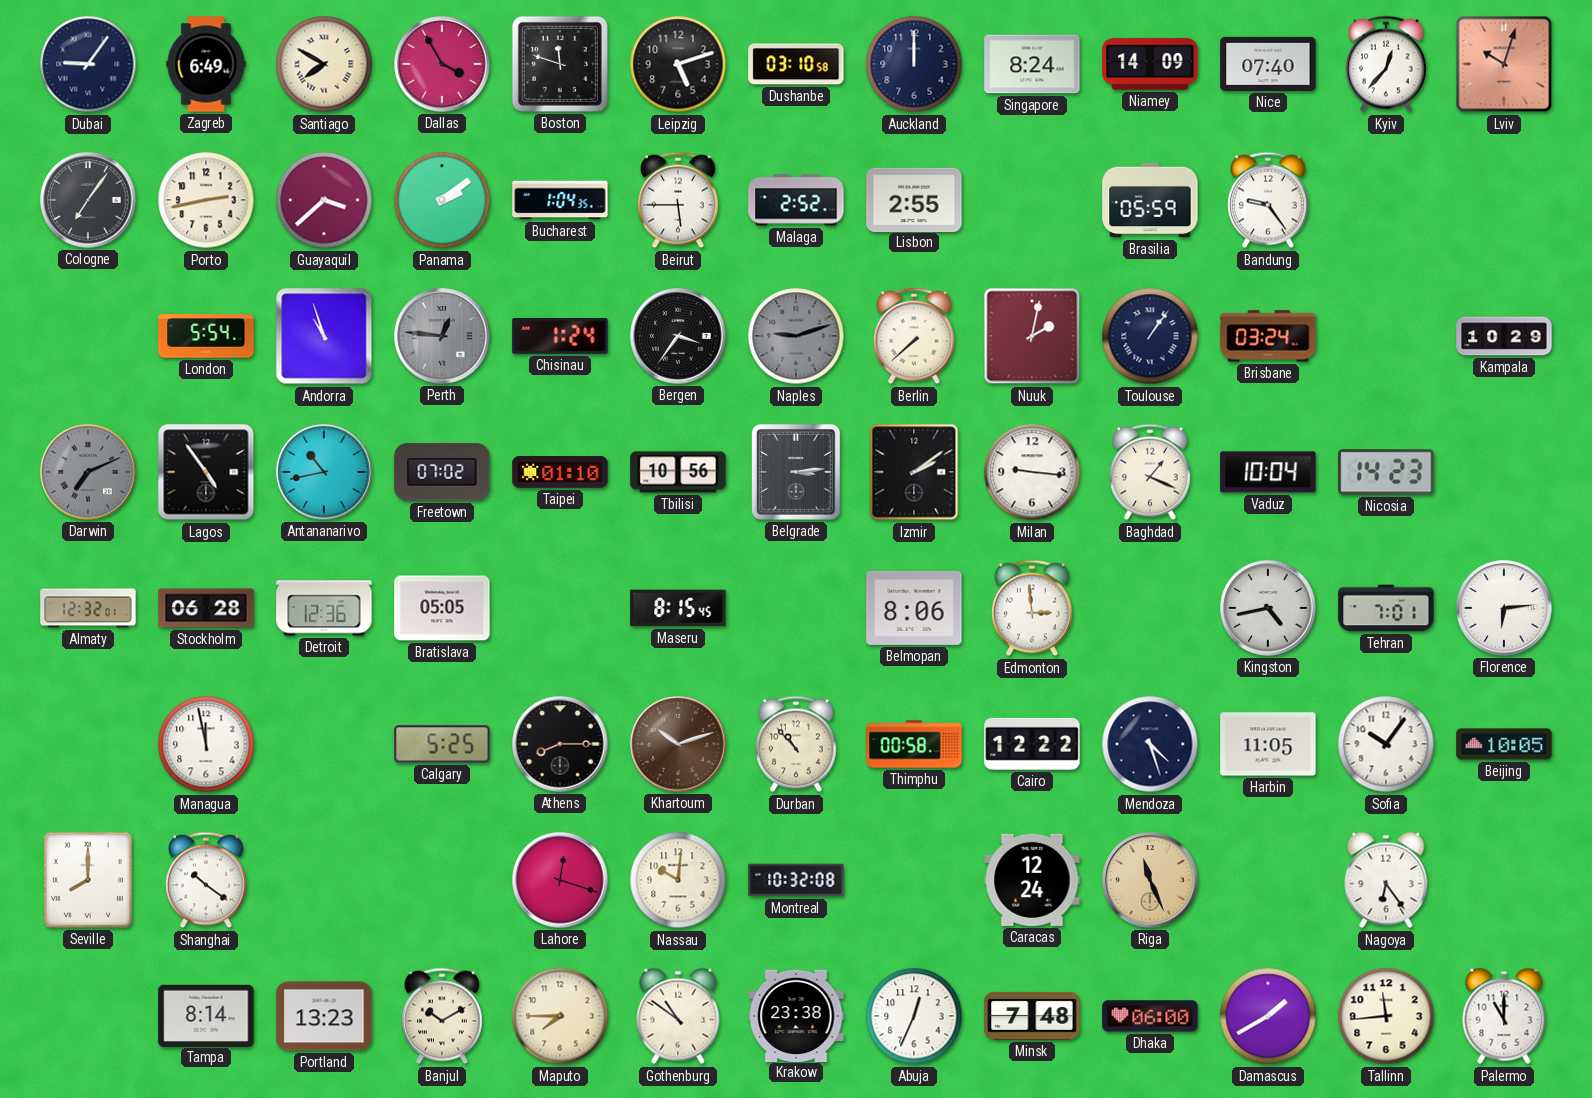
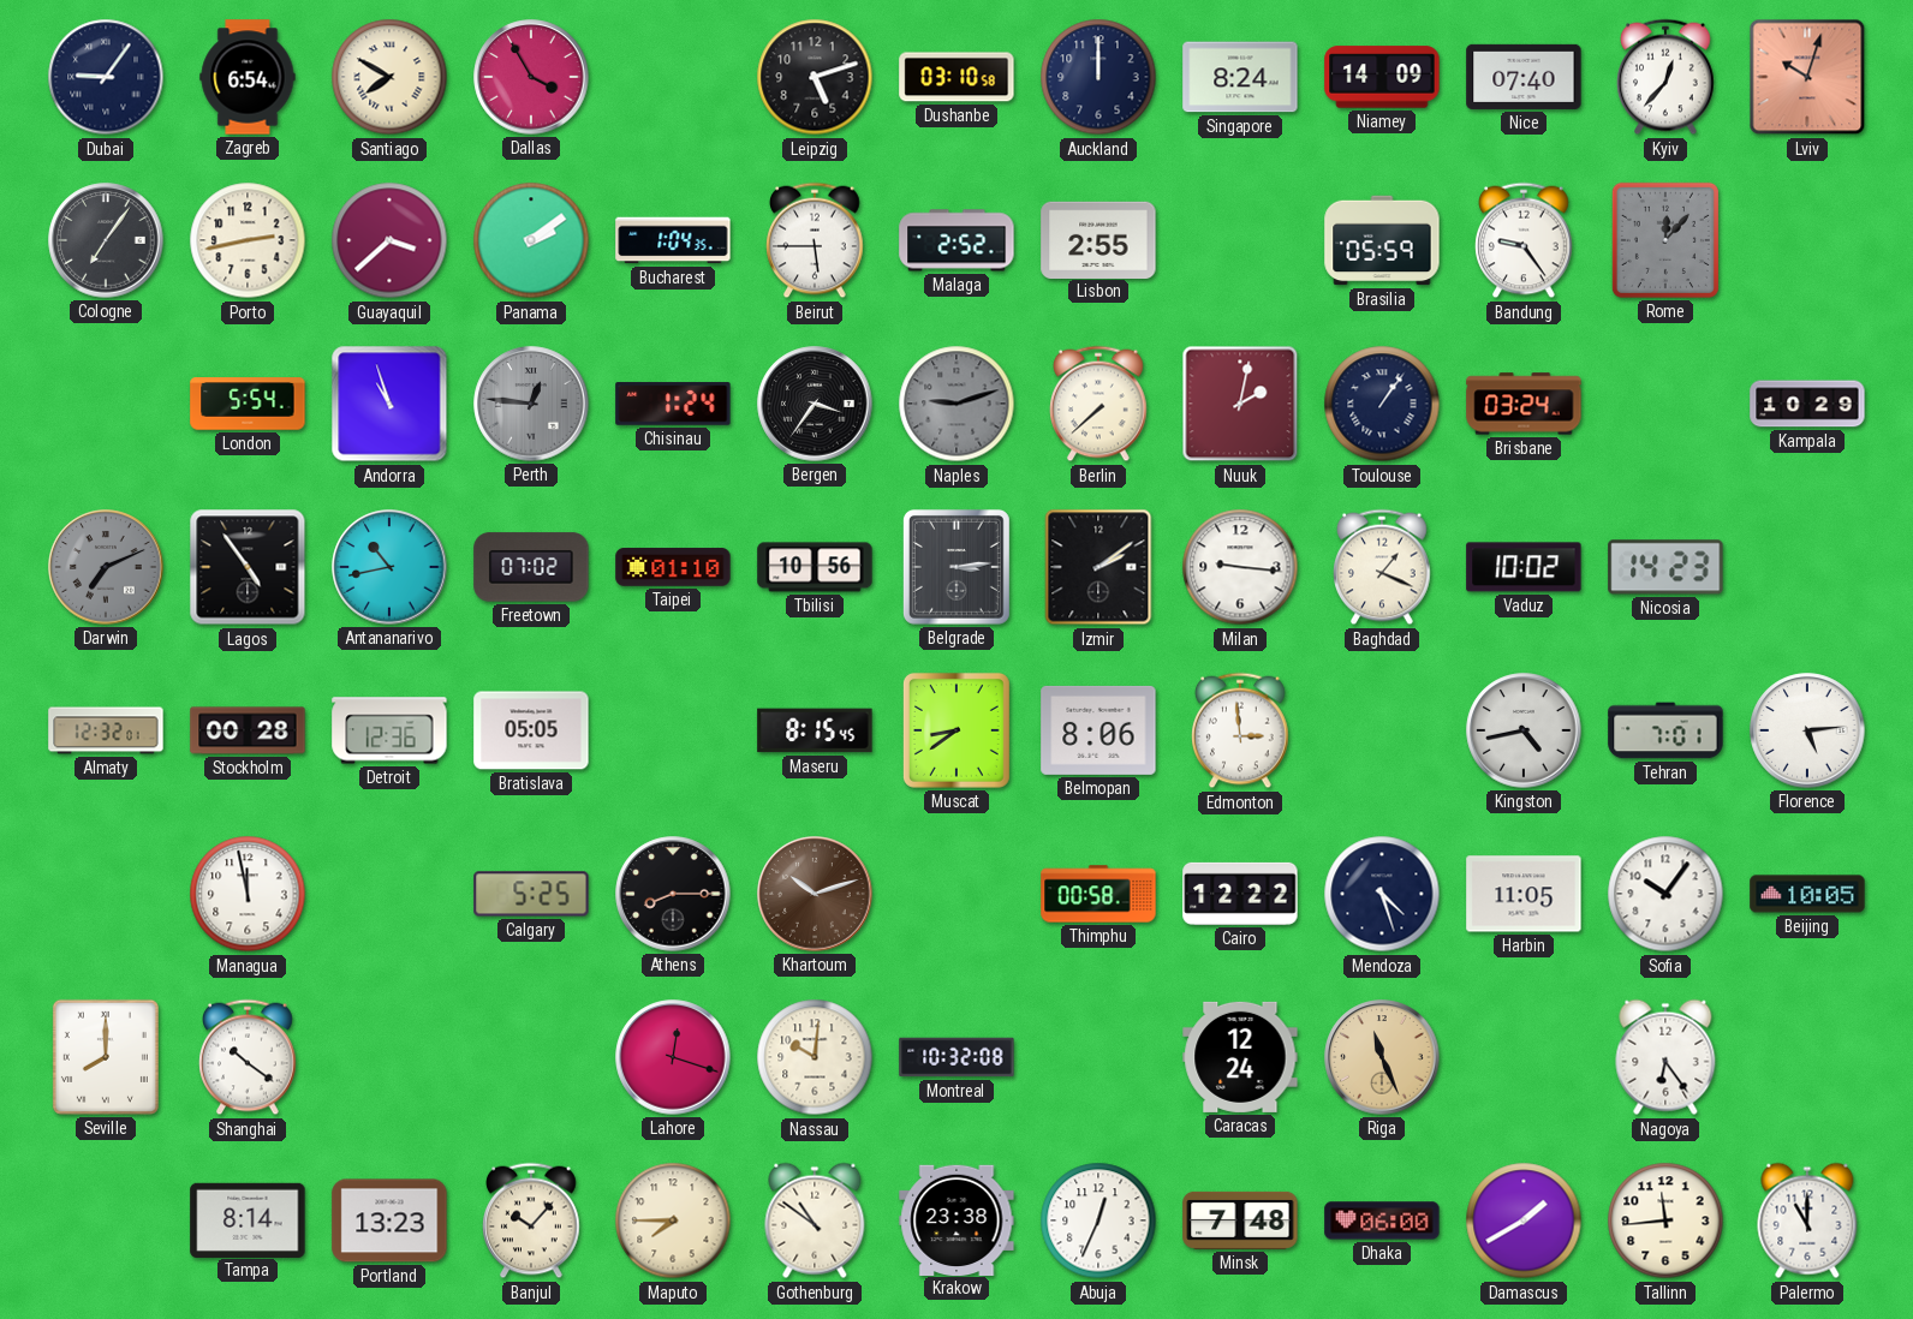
Zagreb: 6:49 -> 6:54 (248, 77)
Boston: 11:48 -> none (560, 64)
Rome: none -> 12:07 (1665, 240)
Vaduz: 10:04 -> 10:02 (1524, 567)
Stockholm: 06:28 -> 00:28 (248, 730)
Muscat: none -> 8:39 (956, 730)
Florence: 6:14 -> 5:14 (1807, 730)
Durban: 10:53 -> none (796, 744)
Banjul: 10:10 -> 10:07 (531, 1220)
